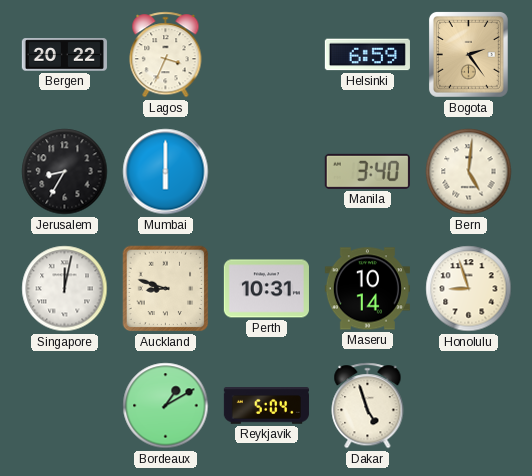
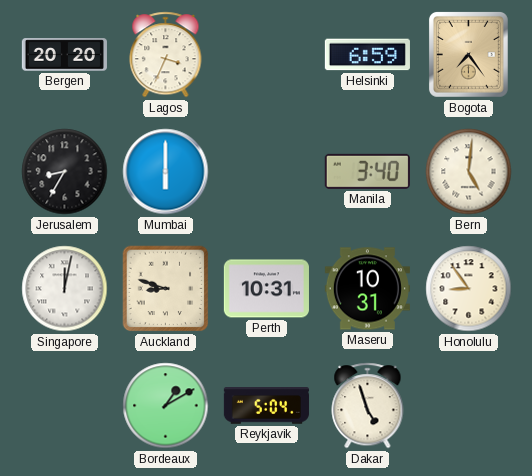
Bergen: 20:22 -> 20:20 (64, 55)
Bogota: 2:24 -> 7:24 (468, 54)
Maseru: 10:14 -> 10:31 (367, 289)
Honolulu: 8:57 -> 8:54 (469, 289)
